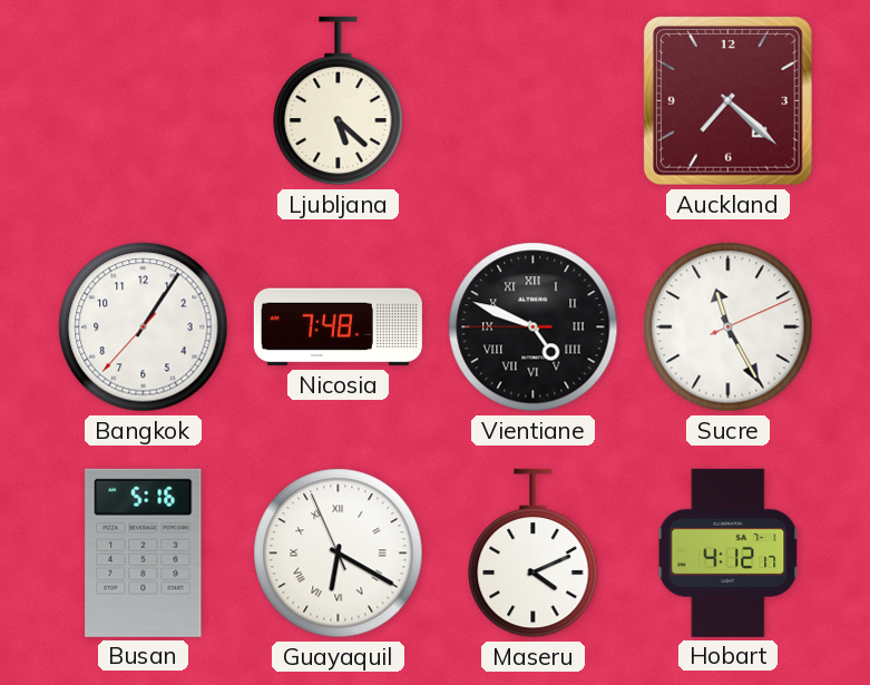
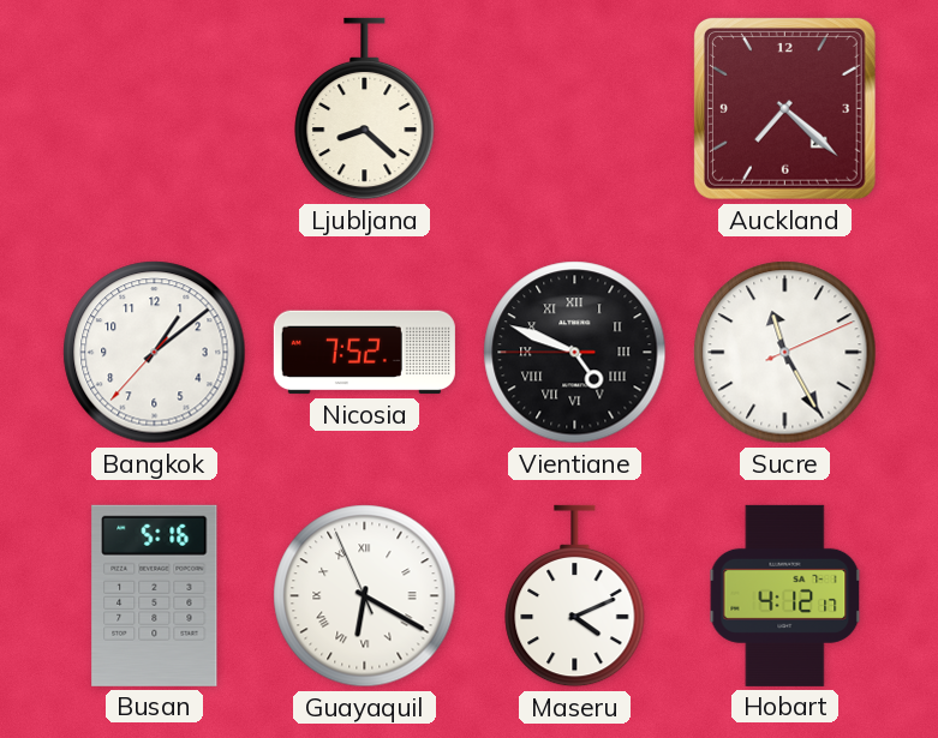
Ljubljana: 5:22 -> 8:22 (365, 109)
Bangkok: 1:05 -> 1:08 (155, 353)
Nicosia: 7:48 -> 7:52 (364, 353)
